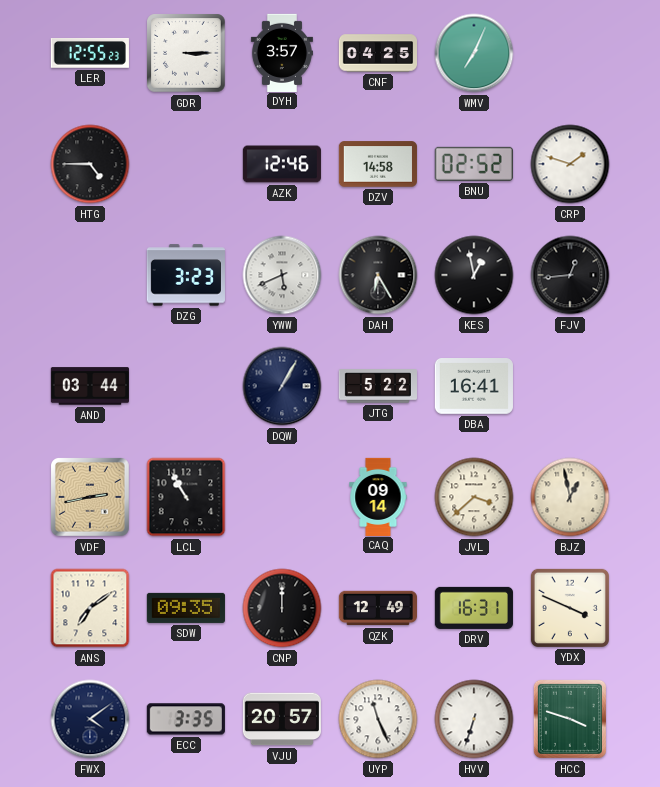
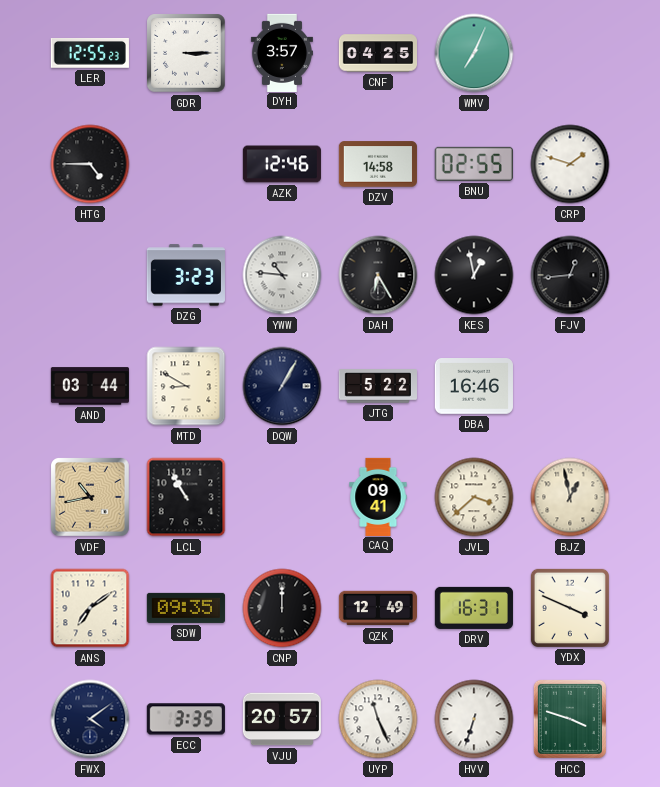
BNU: 02:52 -> 02:55 (474, 164)
YWW: 5:41 -> 10:46 (282, 275)
MTD: none -> 8:50 (186, 386)
DBA: 16:41 -> 16:46 (474, 387)
VDF: 2:43 -> 10:43 (90, 497)
CAQ: 09:14 -> 09:41 (378, 496)
